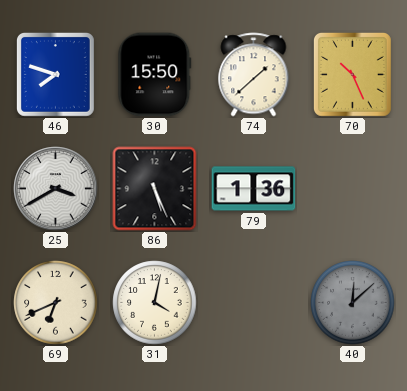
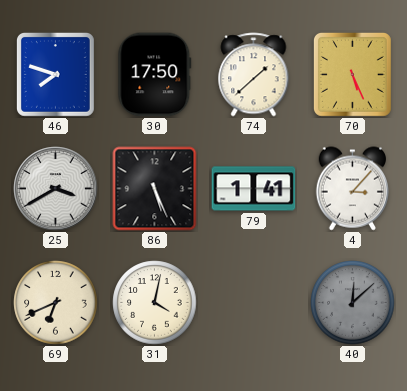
30: 15:50 -> 17:50 (155, 75)
70: 10:26 -> 5:26 (352, 75)
79: 1:36 -> 1:41 (254, 189)
4: none -> 3:07 (352, 189)
